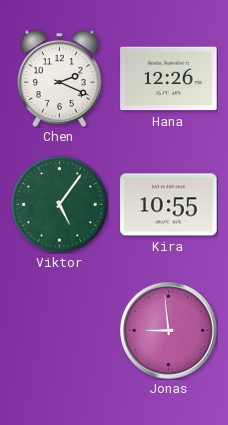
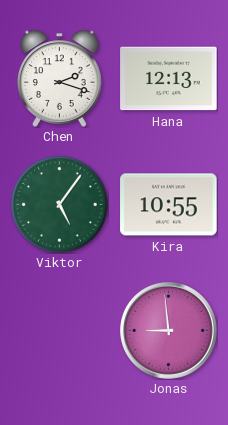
Chen: 2:19 -> 2:18 (60, 78)
Hana: 12:26 -> 12:13 (169, 79)
